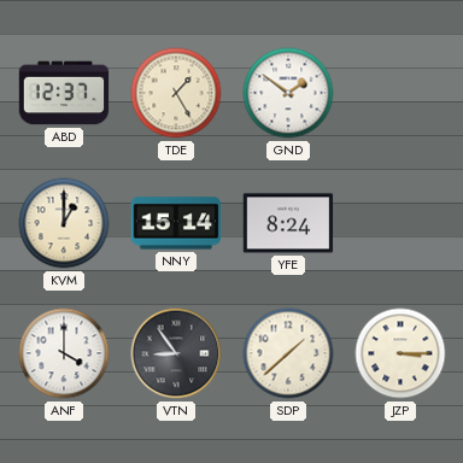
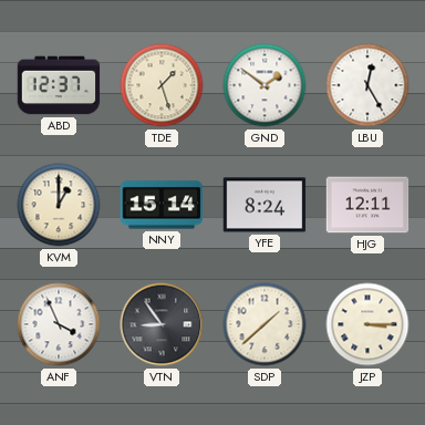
TDE: 1:25 -> 1:27 (162, 85)
LBU: none -> 12:25 (367, 85)
HJG: none -> 12:11 (367, 205)
ANF: 4:00 -> 3:56 (59, 324)
